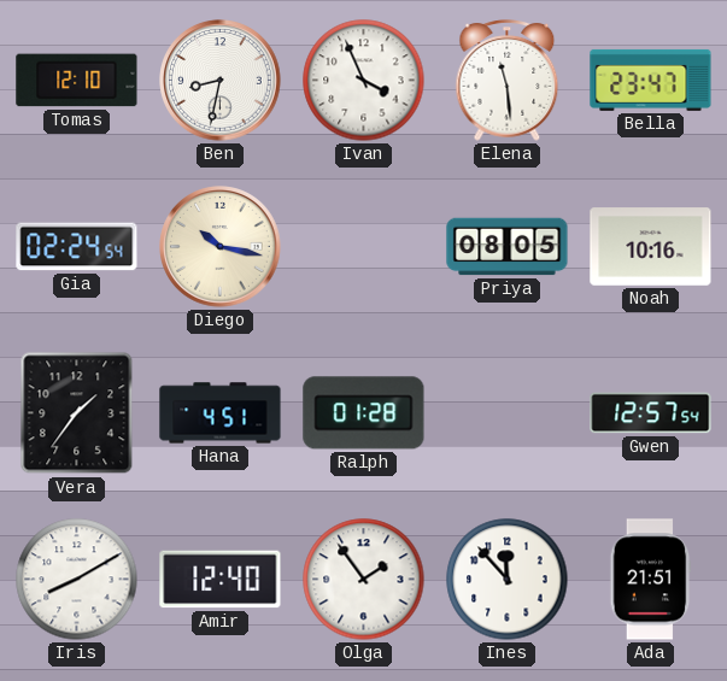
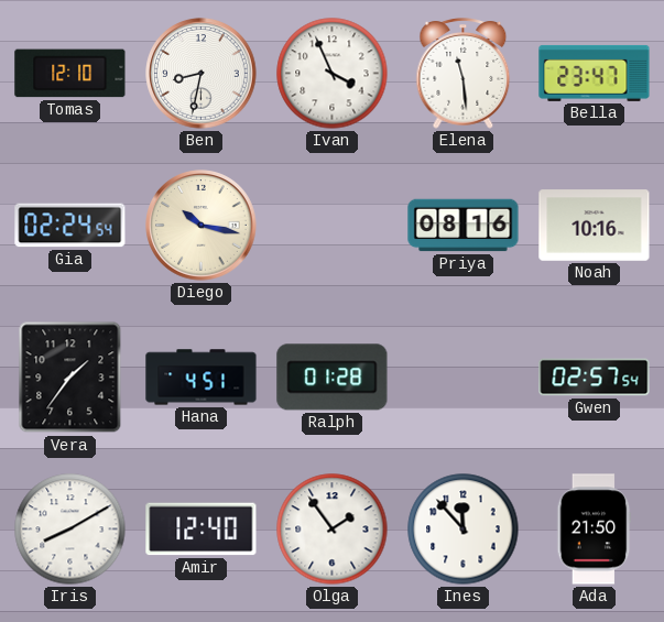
Priya: 08:05 -> 08:16 (464, 226)
Gwen: 12:57 -> 02:57 (595, 378)
Ada: 21:51 -> 21:50 (595, 530)
